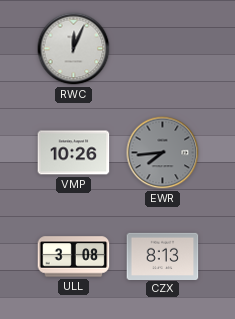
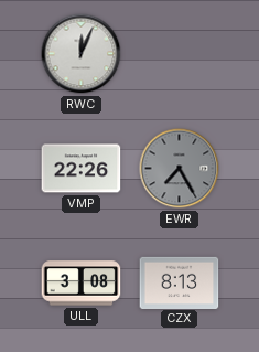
VMP: 10:26 -> 22:26 (82, 169)
EWR: 7:44 -> 7:25 (180, 169)
